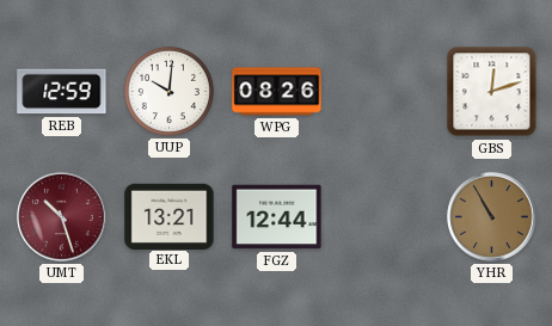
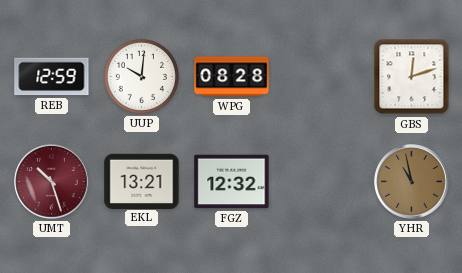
WPG: 08:26 -> 08:28 (232, 77)
FGZ: 12:44 -> 12:32 (232, 182)
YHR: 10:55 -> 10:58 (412, 182)
